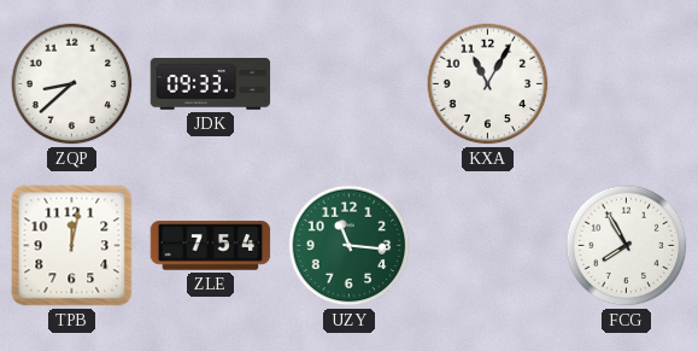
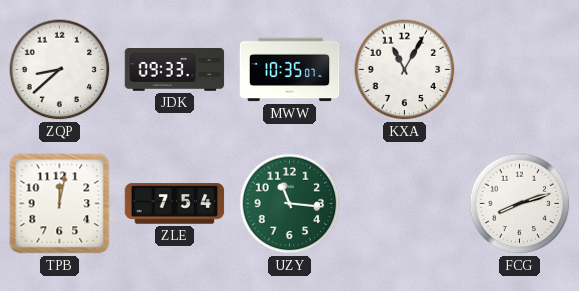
MWW: none -> 10:35 (290, 70)
FCG: 7:55 -> 8:12 (520, 204)
